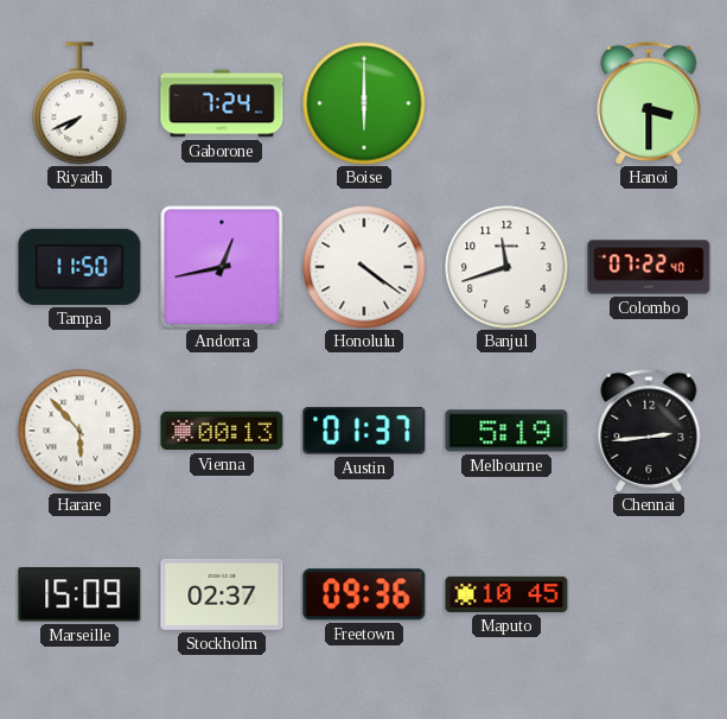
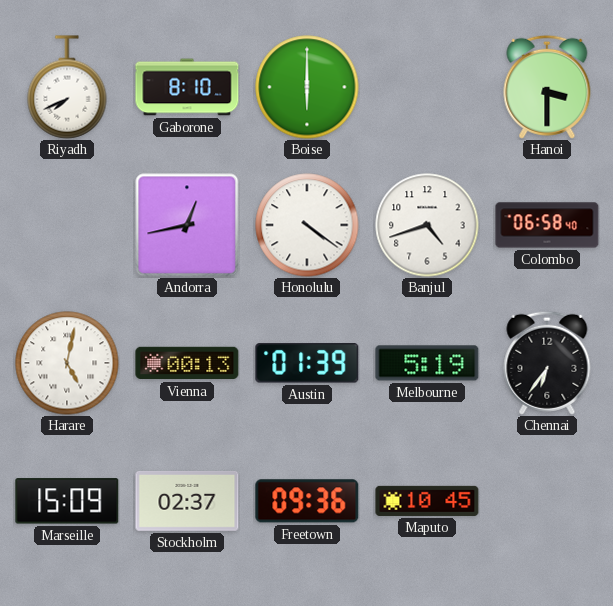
Gaborone: 7:24 -> 8:10 (187, 87)
Tampa: 11:50 -> none (79, 267)
Banjul: 11:42 -> 4:42 (427, 225)
Colombo: 07:22 -> 06:58 (547, 225)
Harare: 5:53 -> 5:02 (67, 363)
Austin: 01:37 -> 01:39 (307, 363)
Chennai: 2:44 -> 6:36 (547, 363)
